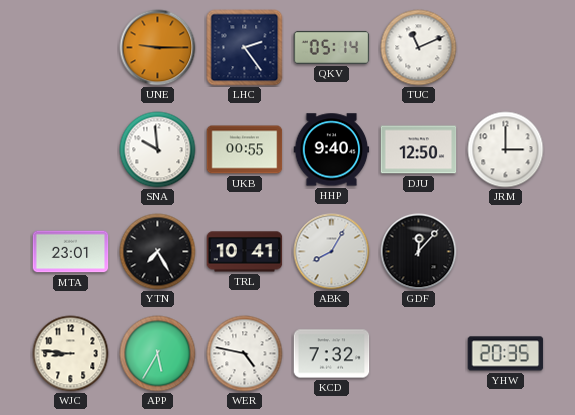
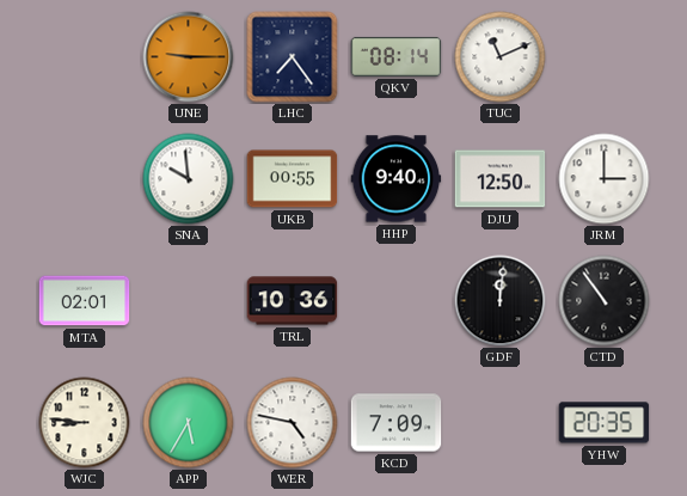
LHC: 2:24 -> 7:24 (293, 57)
QKV: 05:14 -> 08:14 (397, 56)
MTA: 23:01 -> 02:01 (85, 301)
YTN: 7:25 -> none (158, 252)
TRL: 10:41 -> 10:36 (293, 301)
ABK: 8:05 -> none (332, 252)
GDF: 12:07 -> 12:01 (501, 301)
CTD: none -> 10:54 (605, 301)
KCD: 7:32 -> 7:09 (397, 423)
